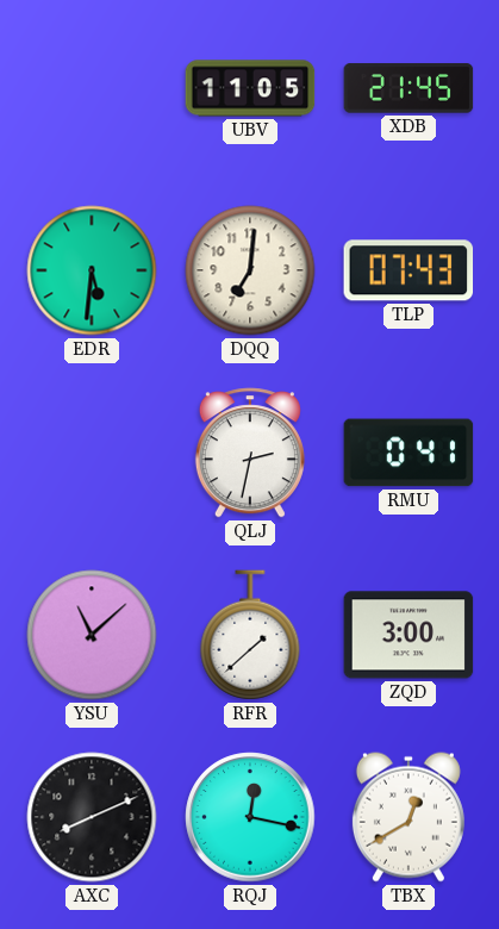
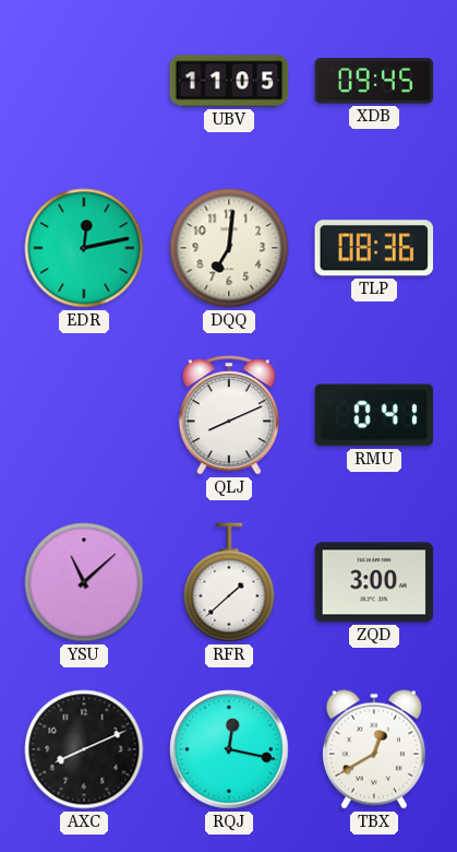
XDB: 21:45 -> 09:45 (374, 81)
EDR: 5:31 -> 12:13 (84, 248)
TLP: 07:43 -> 08:36 (374, 248)
QLJ: 2:32 -> 8:11 (229, 415)
